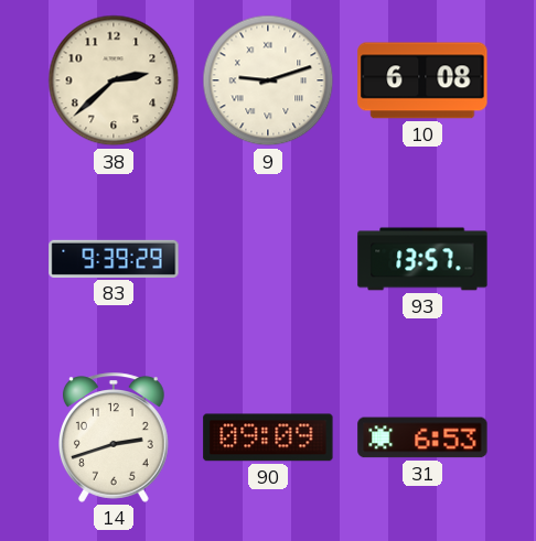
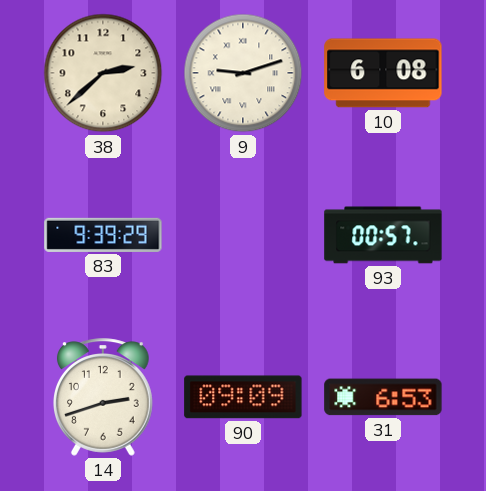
93: 13:57 -> 00:57 (383, 235)
